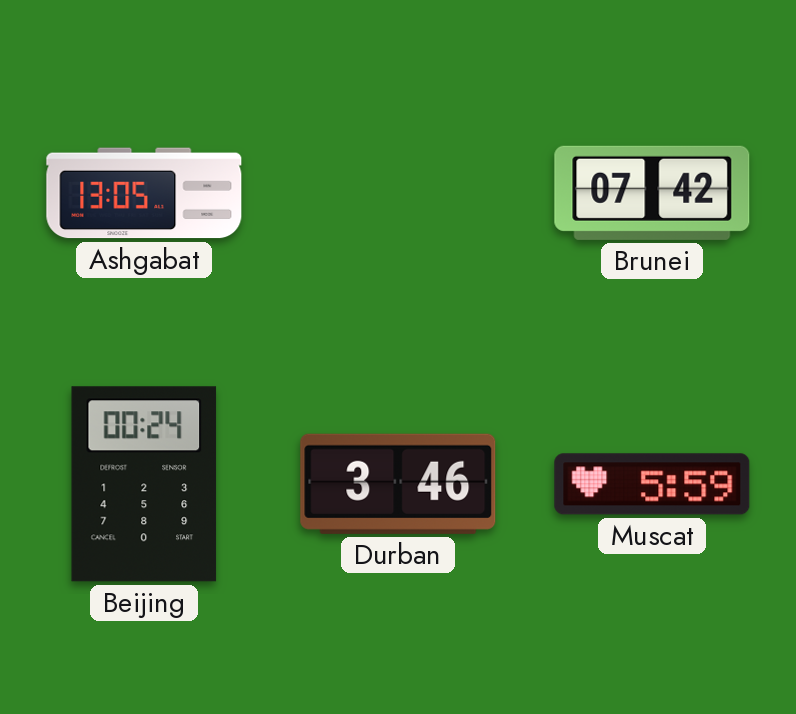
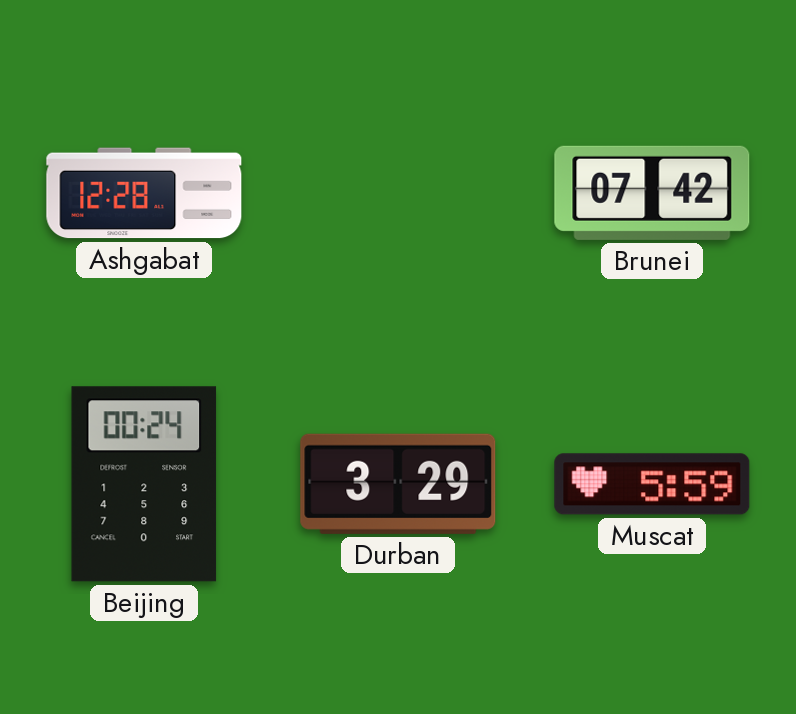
Ashgabat: 13:05 -> 12:28 (144, 193)
Durban: 3:46 -> 3:29 (398, 484)
